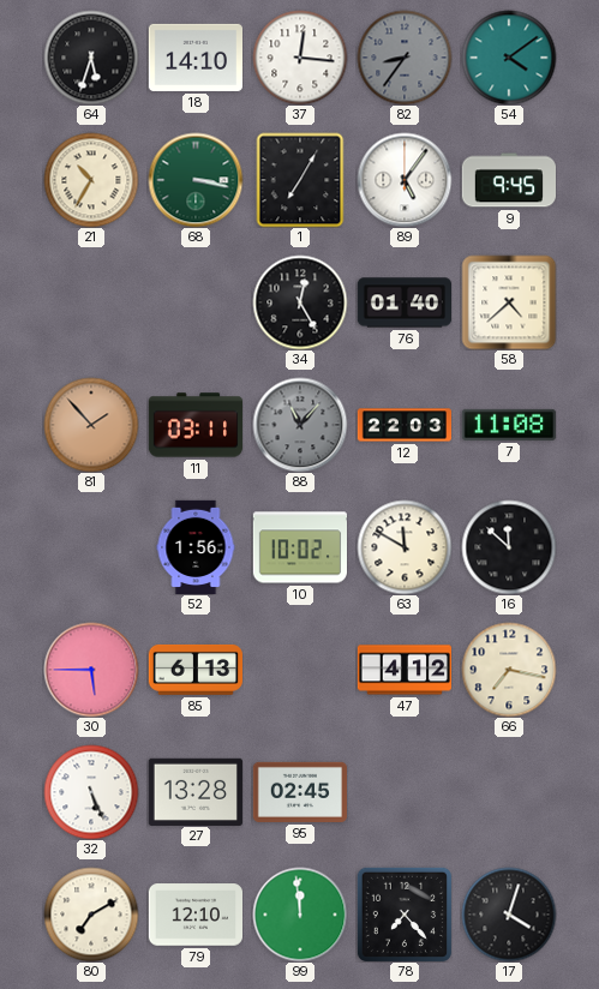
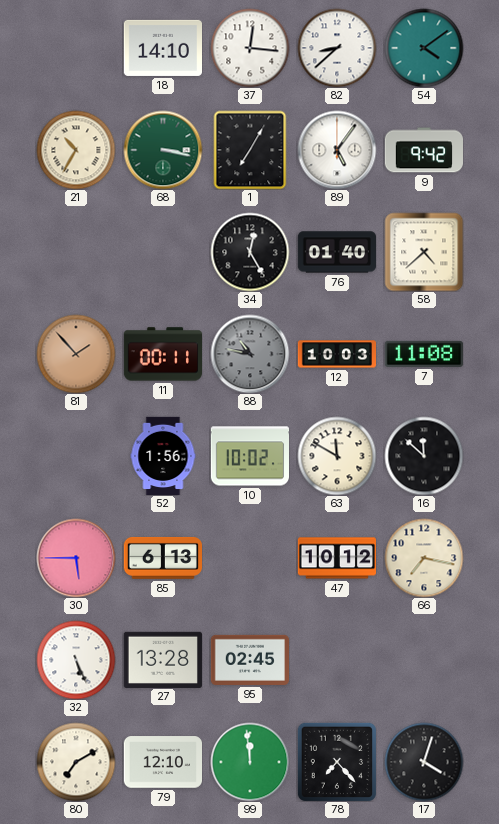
64: 5:33 -> none (91, 58)
82: 8:36 -> 8:38 (337, 48)
82 dial: grey -> white (337, 48)
9: 9:45 -> 9:42 (423, 150)
11: 03:11 -> 00:11 (162, 354)
88: 11:07 -> 10:47 (250, 354)
12: 22:03 -> 10:03 (336, 354)
47: 4:12 -> 10:12 (336, 558)
